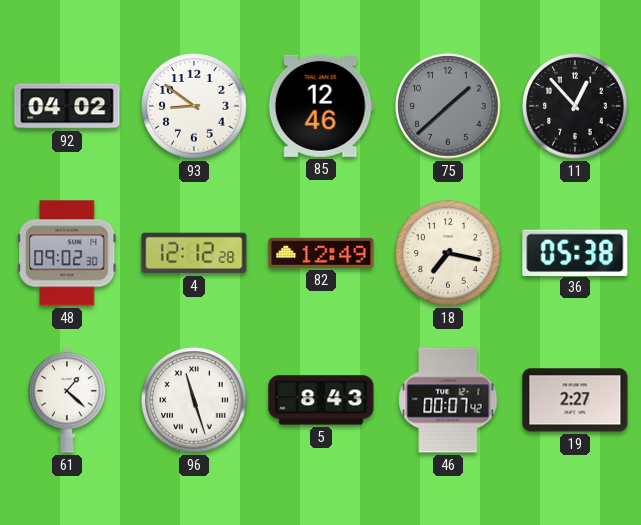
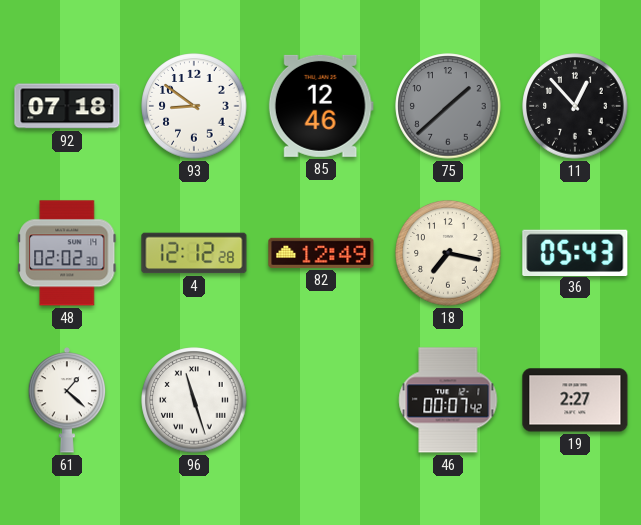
92: 04:02 -> 07:18 (67, 106)
48: 09:02 -> 02:02 (68, 253)
36: 05:38 -> 05:43 (575, 252)
5: 8:43 -> none (321, 400)
